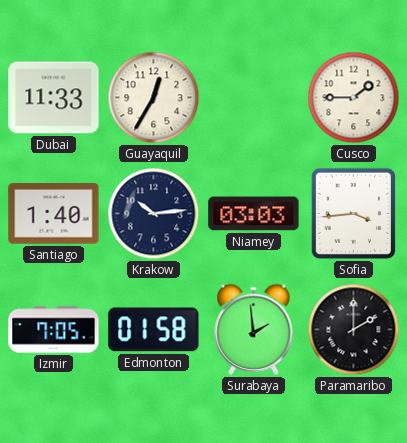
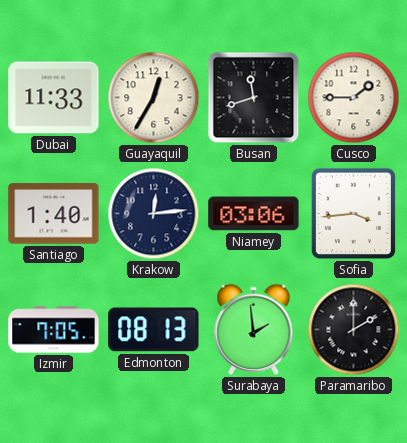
Busan: none -> 11:42 (254, 98)
Krakow: 10:14 -> 12:14 (154, 214)
Niamey: 03:03 -> 03:06 (254, 214)
Edmonton: 01:58 -> 08:13 (154, 330)
